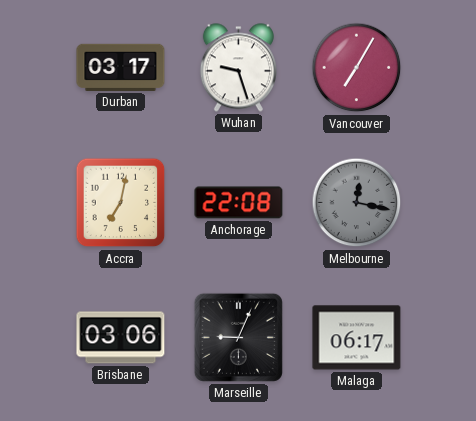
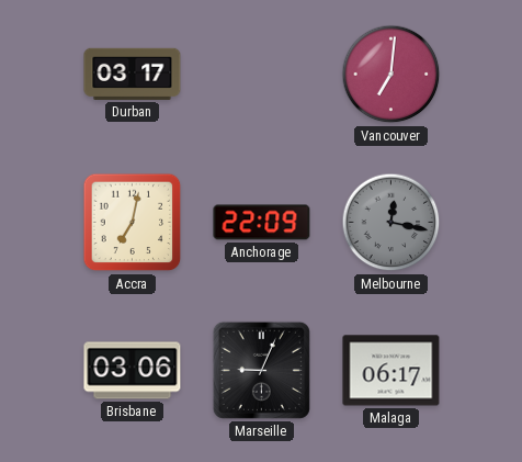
Wuhan: 9:27 -> none (238, 68)
Vancouver: 7:05 -> 7:01 (392, 75)
Anchorage: 22:08 -> 22:09 (262, 223)
